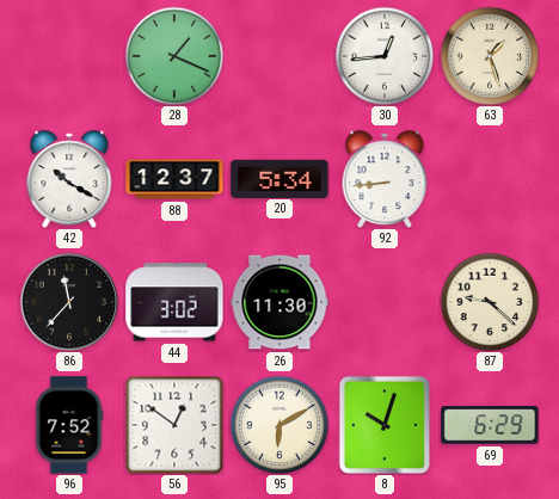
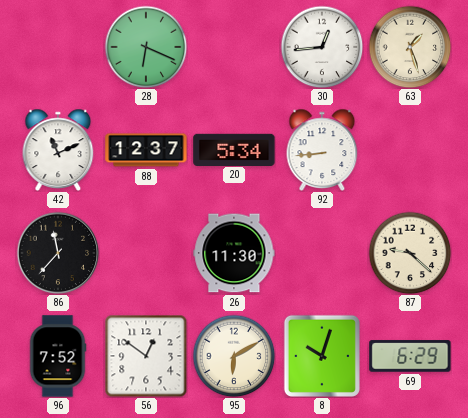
28: 1:19 -> 6:19 (146, 47)
42: 10:20 -> 11:11 (58, 149)
44: 3:02 -> none (174, 302)
